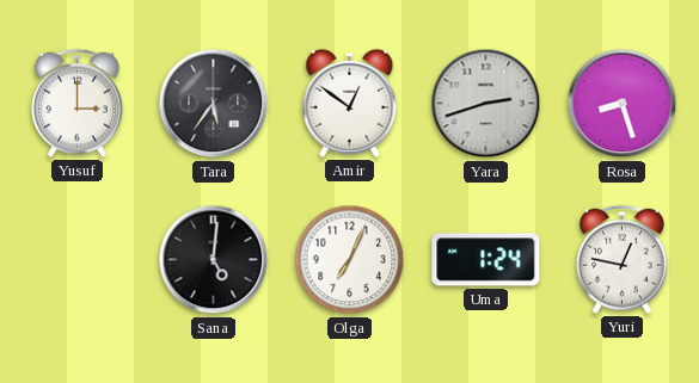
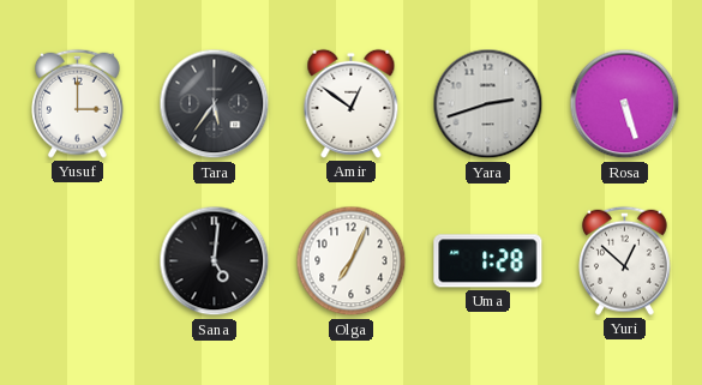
Rosa: 8:27 -> 5:27 (625, 104)
Uma: 1:24 -> 1:28 (488, 261)
Yuri: 12:47 -> 12:52 (624, 260)
